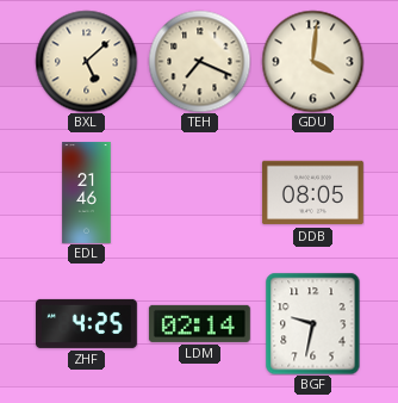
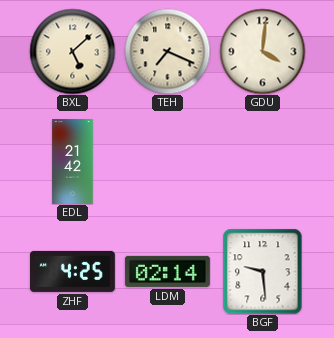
EDL: 21:46 -> 21:42 (73, 162)
DDB: 08:05 -> none (312, 193)
BGF: 9:32 -> 9:29 (263, 271)
